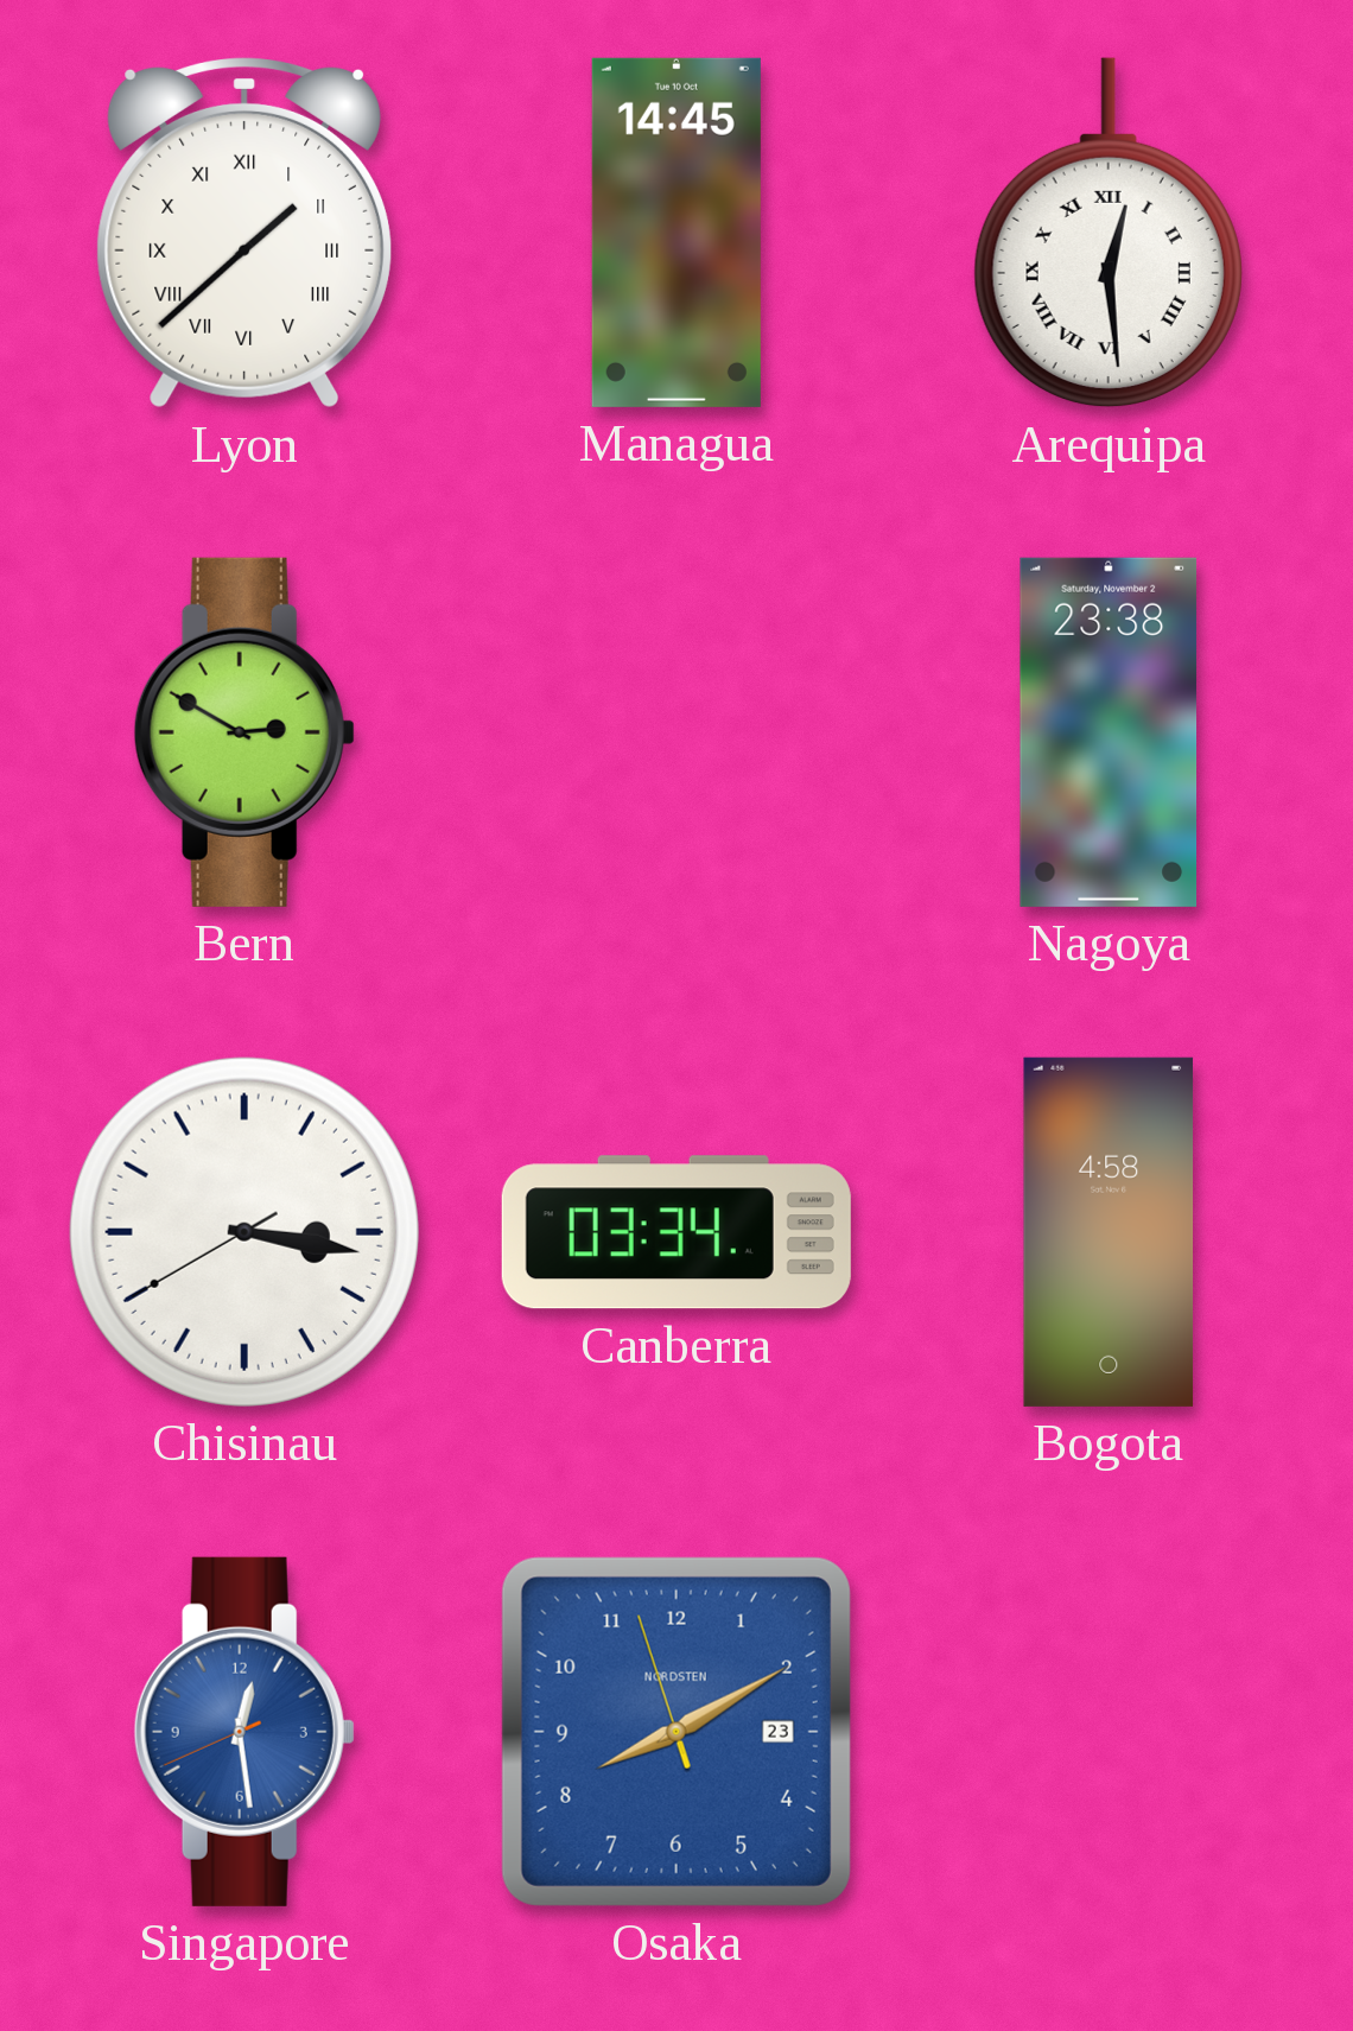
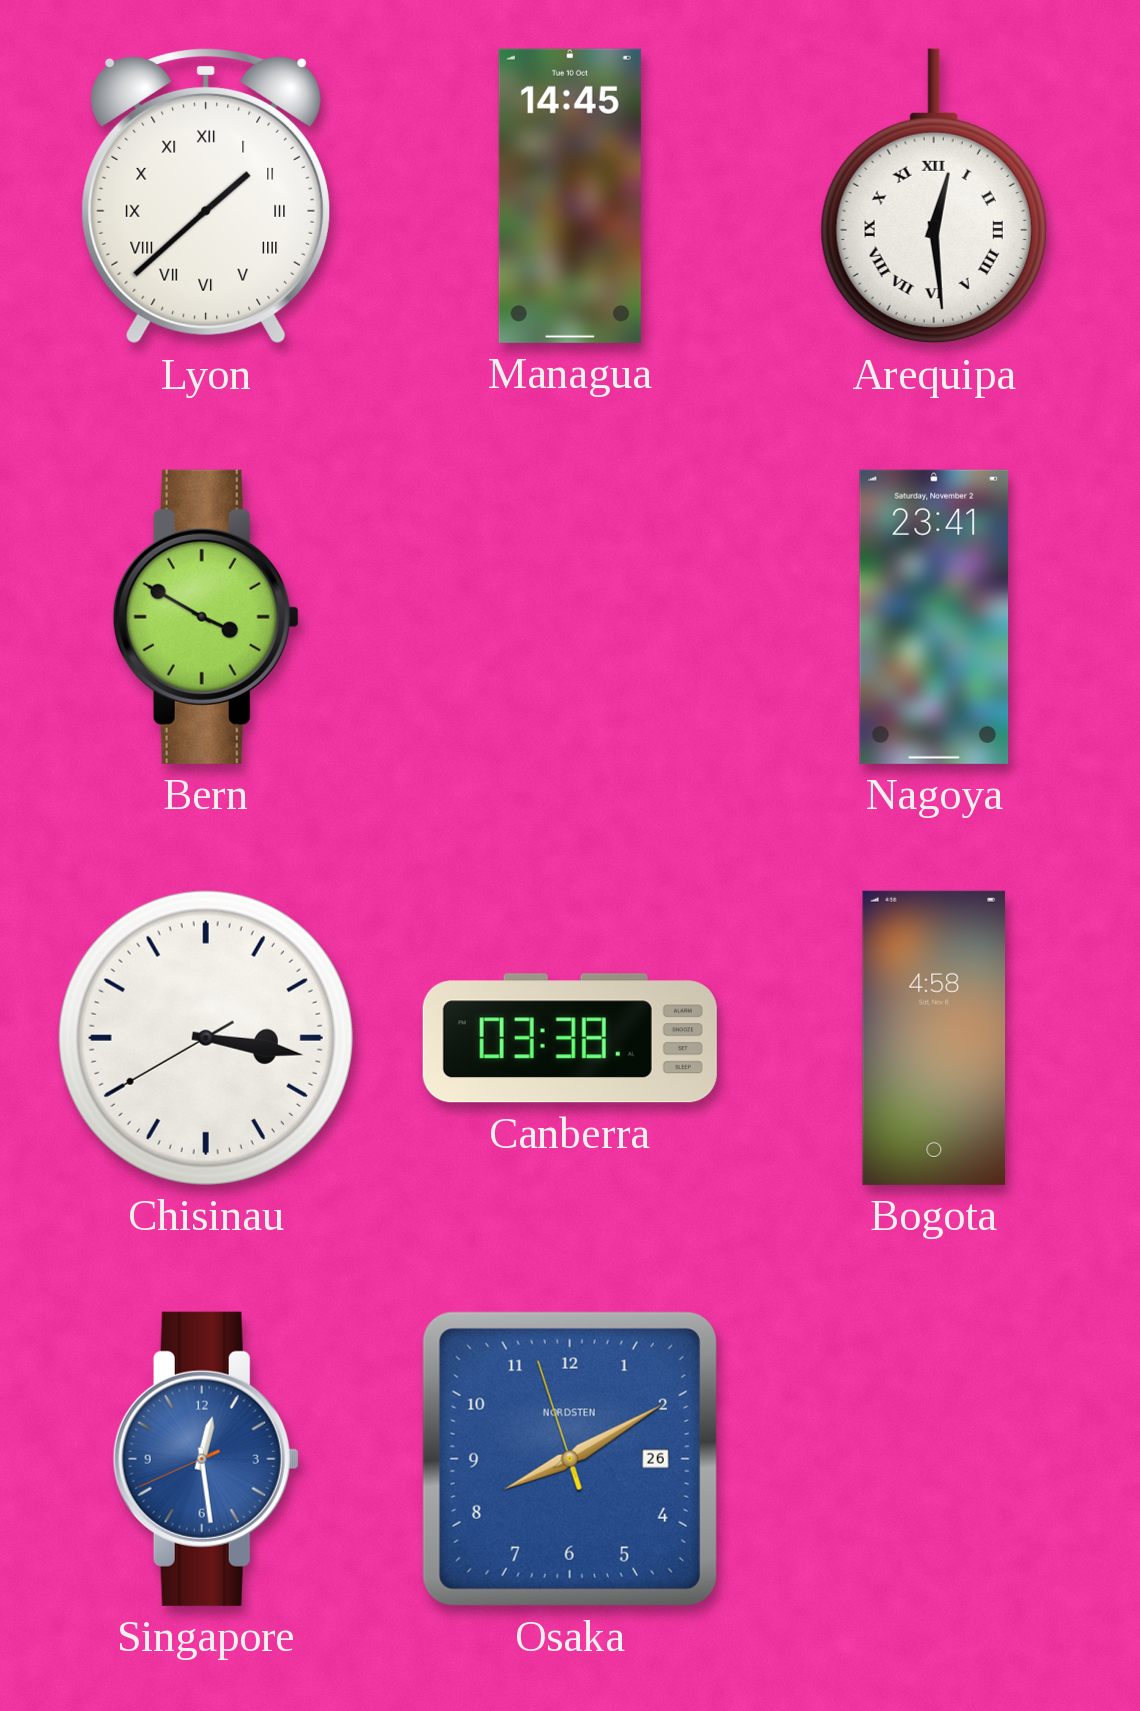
Bern: 2:50 -> 3:50 (206, 617)
Nagoya: 23:38 -> 23:41 (934, 617)
Canberra: 03:34 -> 03:38 (570, 1038)
Osaka date: 23 -> 26 (570, 1459)
